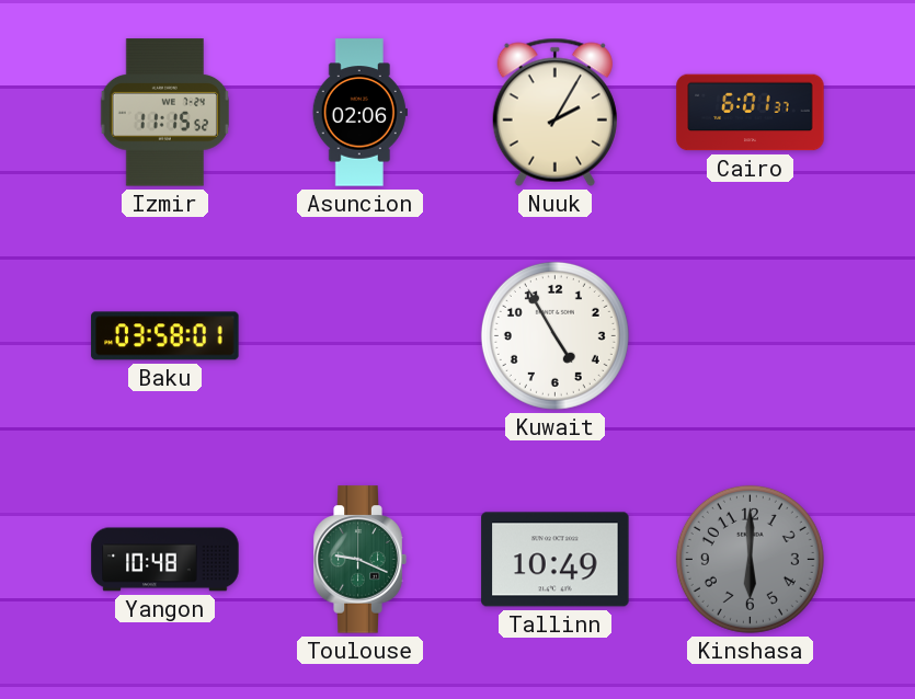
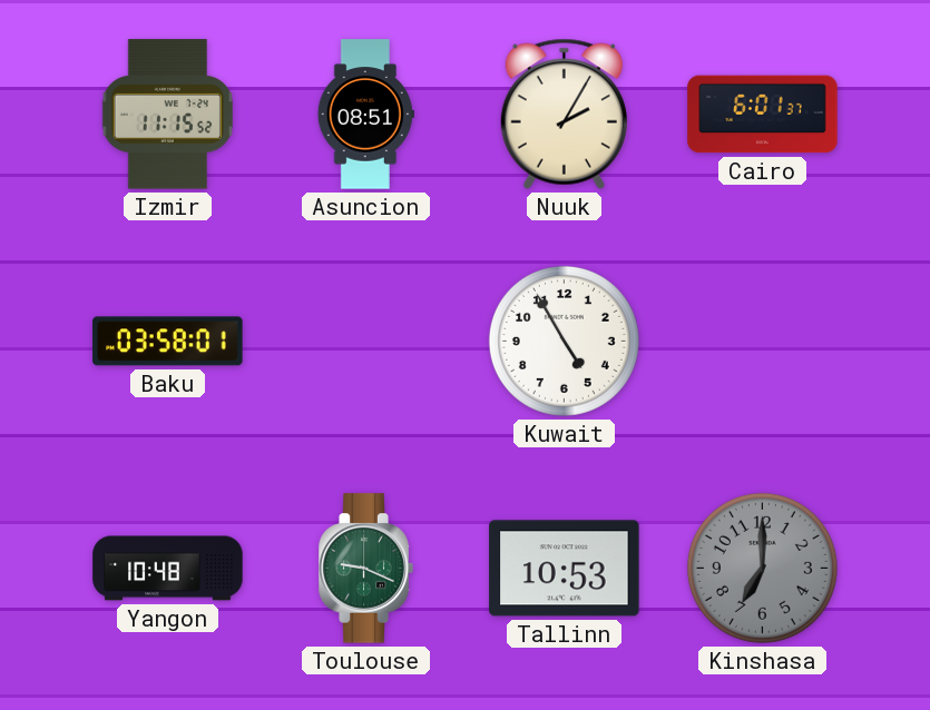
Asuncion: 02:06 -> 08:51 (365, 115)
Tallinn: 10:49 -> 10:53 (565, 569)
Kinshasa: 6:00 -> 7:00 (762, 568)
